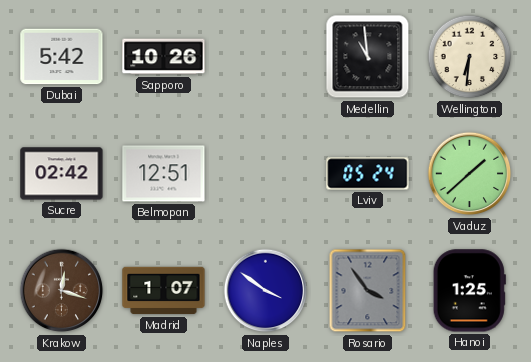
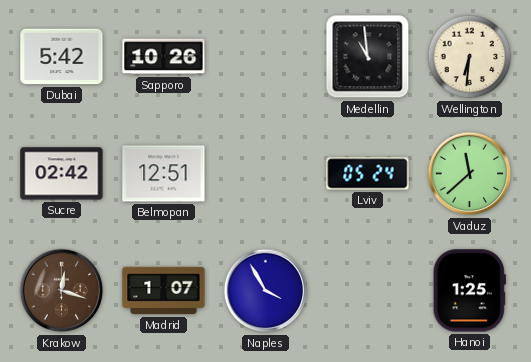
Vaduz: 1:38 -> 11:38 (470, 174)
Naples: 3:51 -> 3:55 (266, 291)
Rosario: 3:54 -> none (368, 291)
